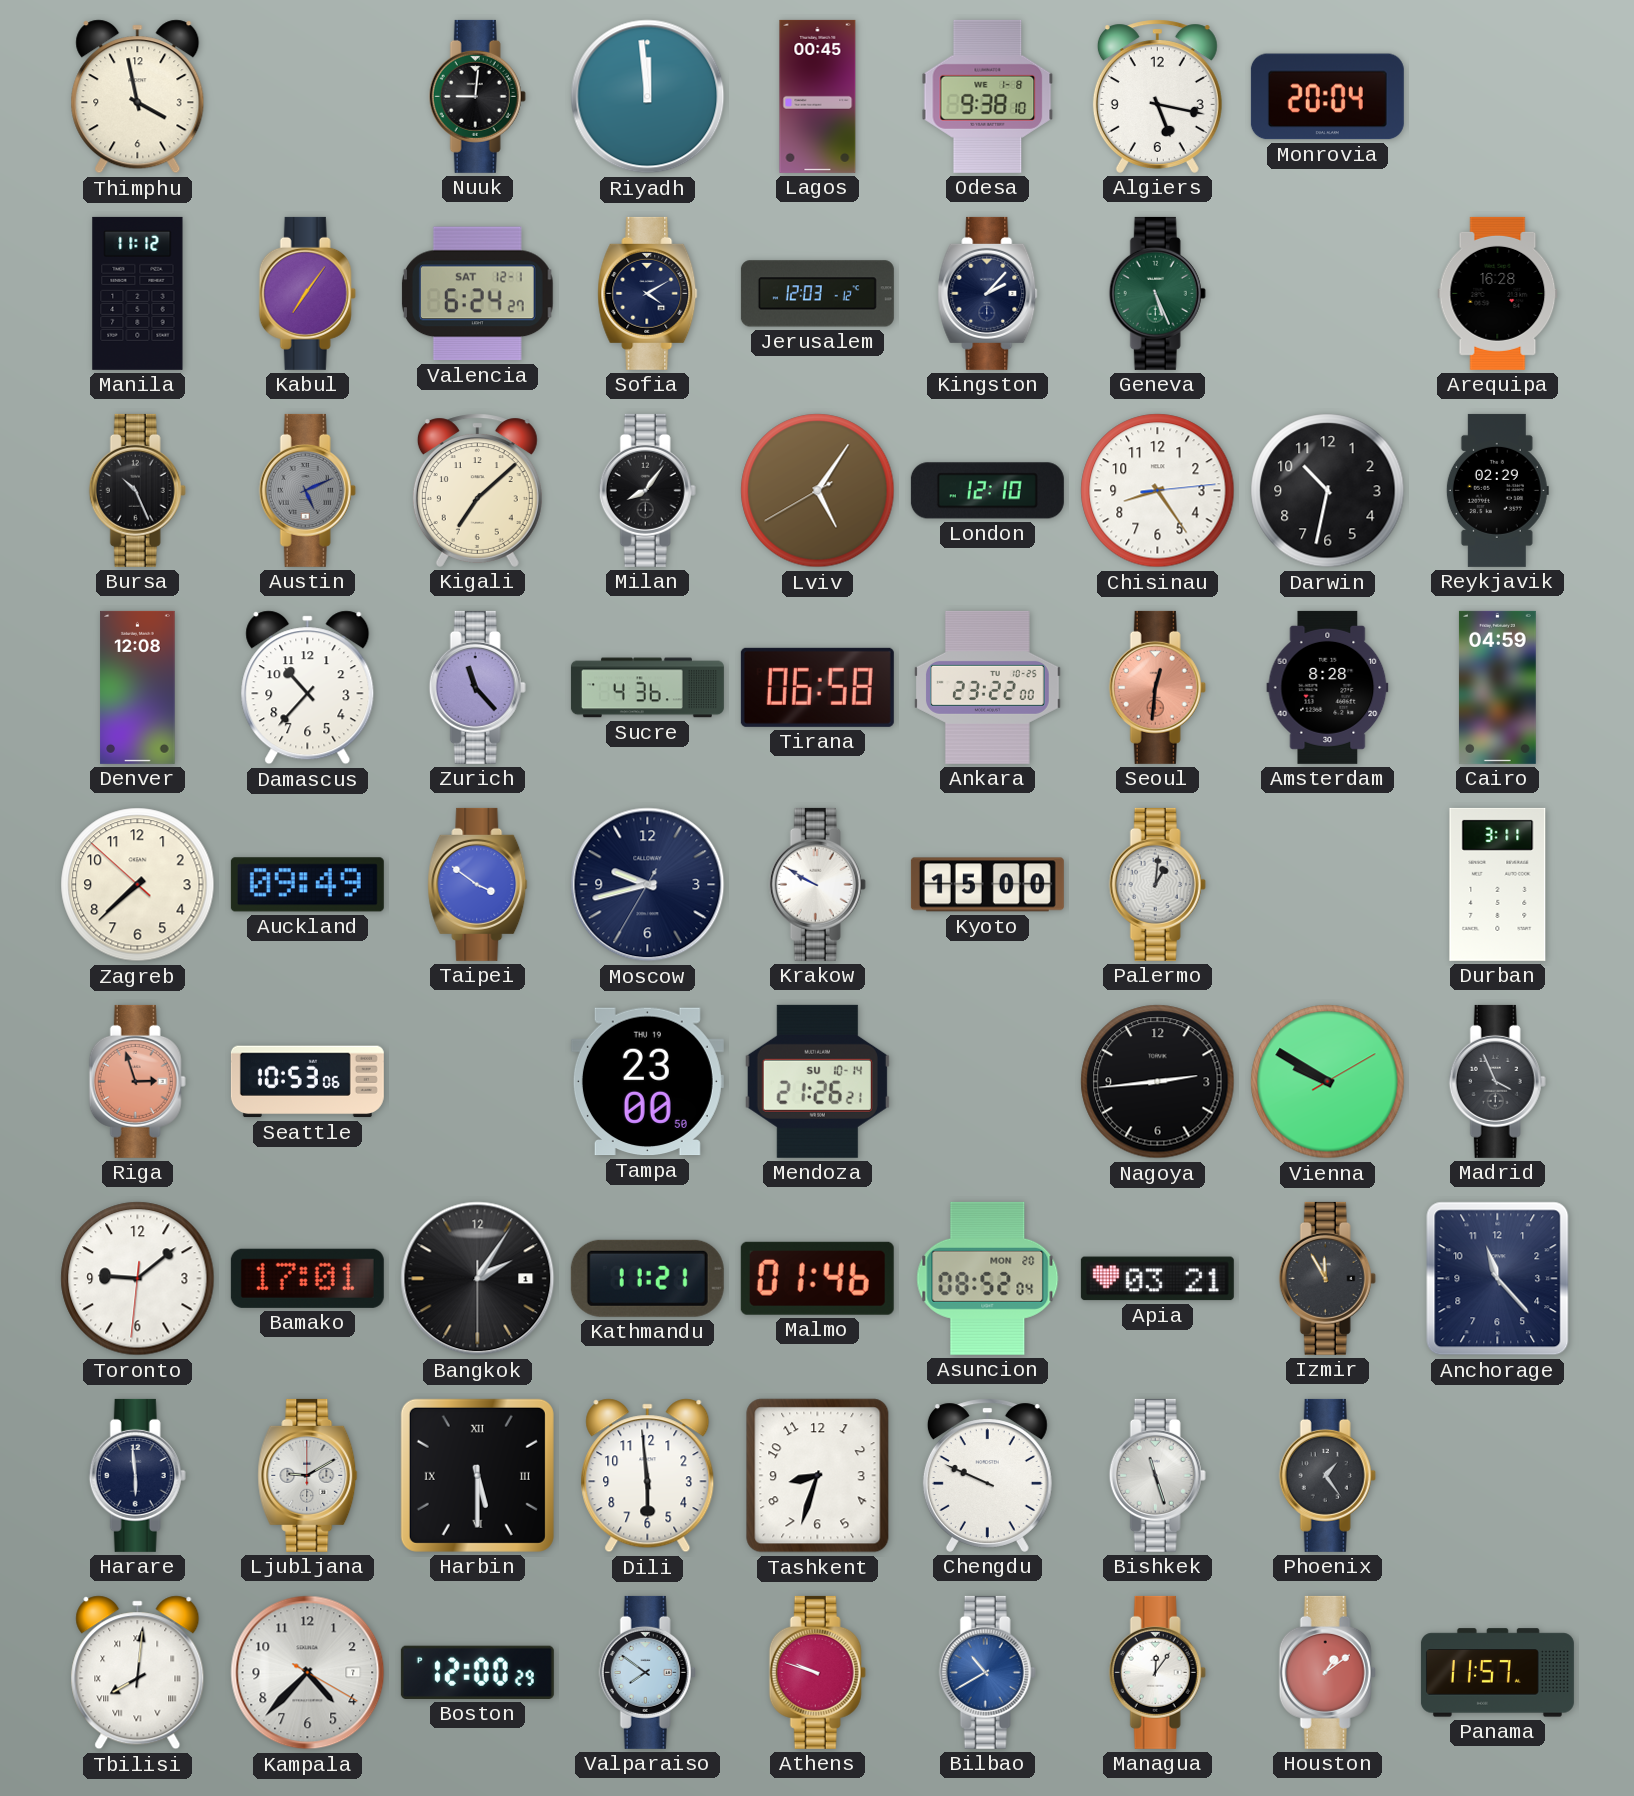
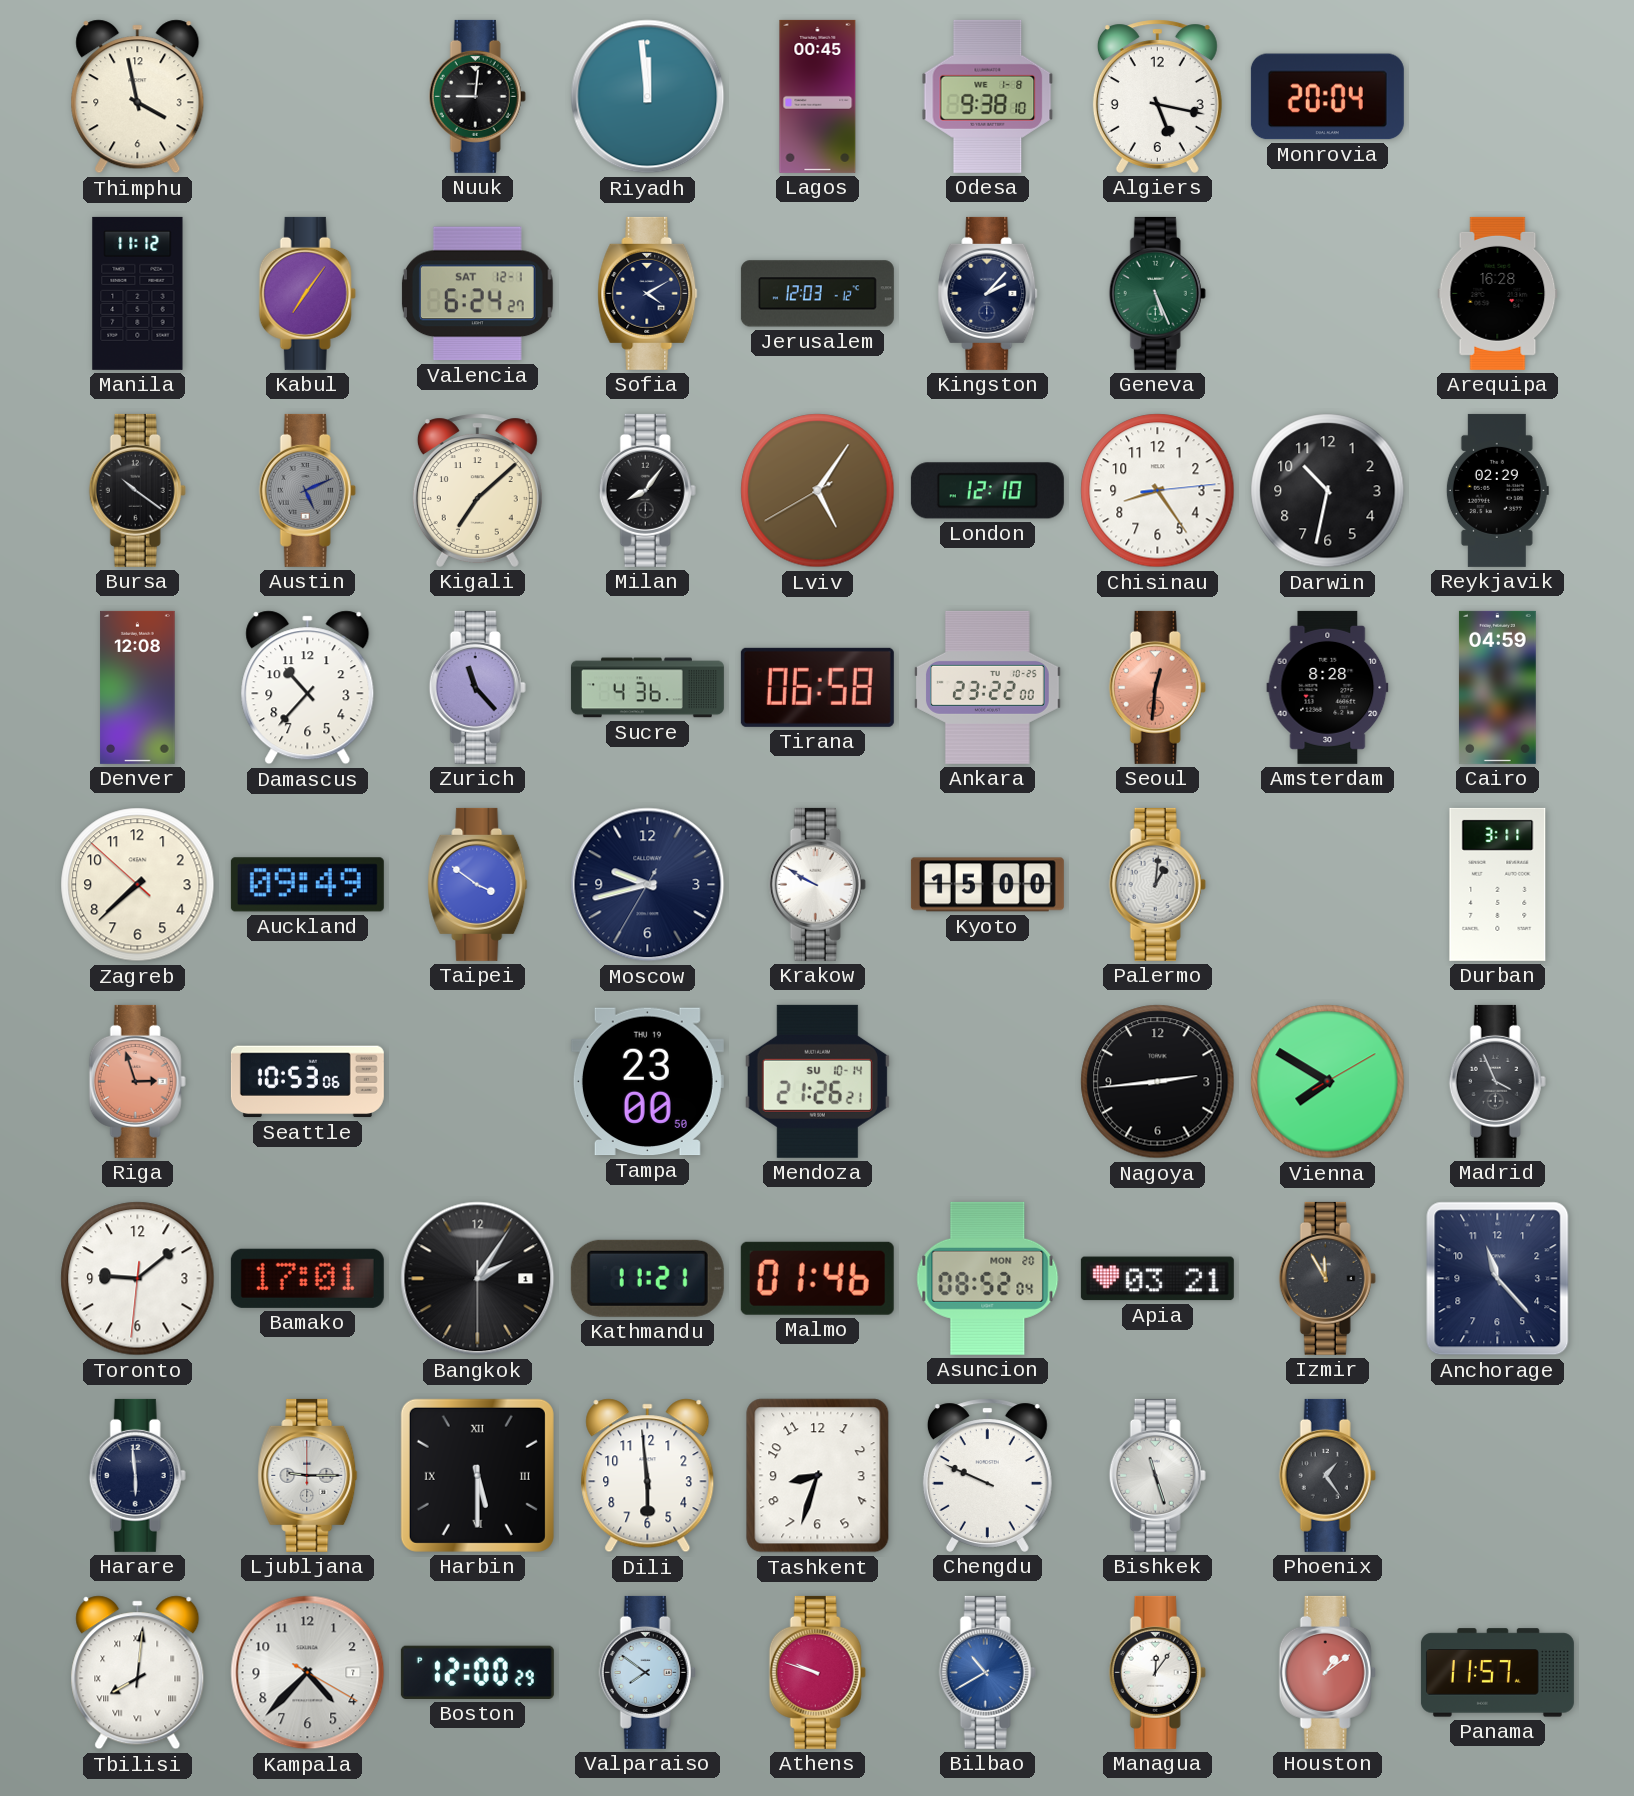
Bursa: 10:26 -> 10:21 (137, 490)
Vienna: 9:50 -> 7:50 (1328, 1082)
Ljubljana: 9:10 -> 9:15 (308, 1475)
